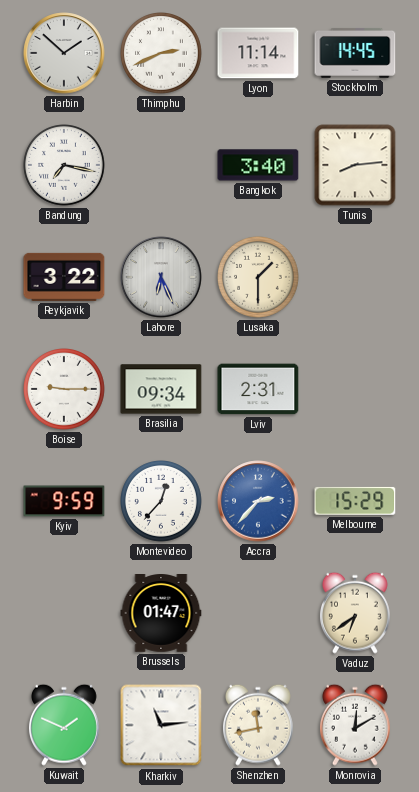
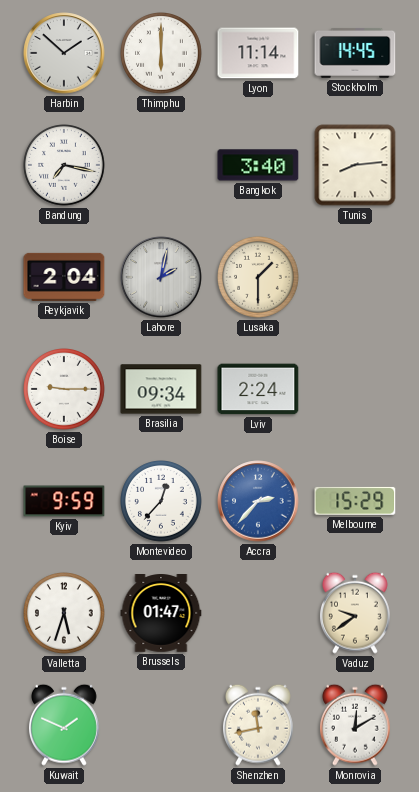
Thimphu: 2:41 -> 6:00 (162, 54)
Reykjavik: 3:22 -> 2:04 (64, 277)
Lahore: 6:26 -> 2:02 (161, 277)
Lviv: 2:31 -> 2:24 (258, 389)
Valletta: none -> 5:33 (65, 614)
Vaduz: 6:39 -> 9:39 (355, 613)
Kharkiv: 11:14 -> none (161, 725)
